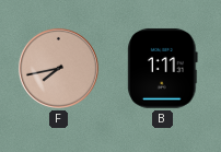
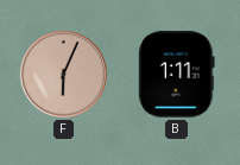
F: 7:43 -> 6:04 (63, 74)
